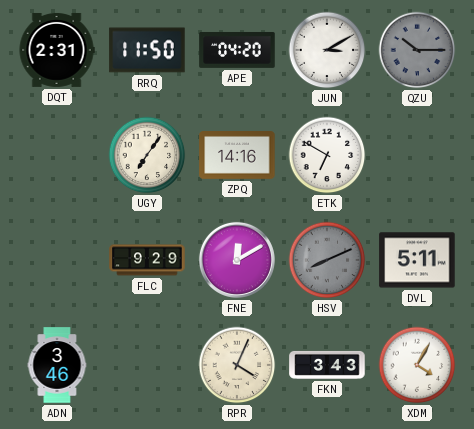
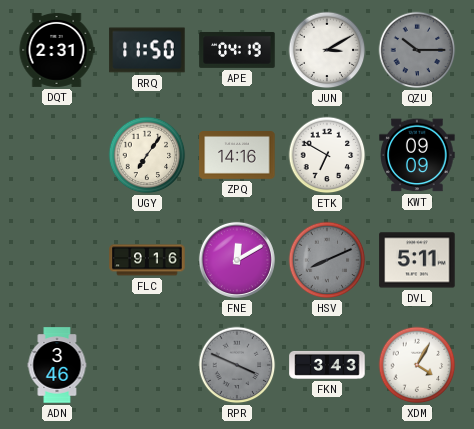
APE: 04:20 -> 04:19 (237, 50)
KWT: none -> 09:09 (417, 155)
FLC: 9:29 -> 9:16 (147, 260)
RPR: 4:04 -> 3:49 (237, 365)
RPR dial: cream -> grey (237, 365)
